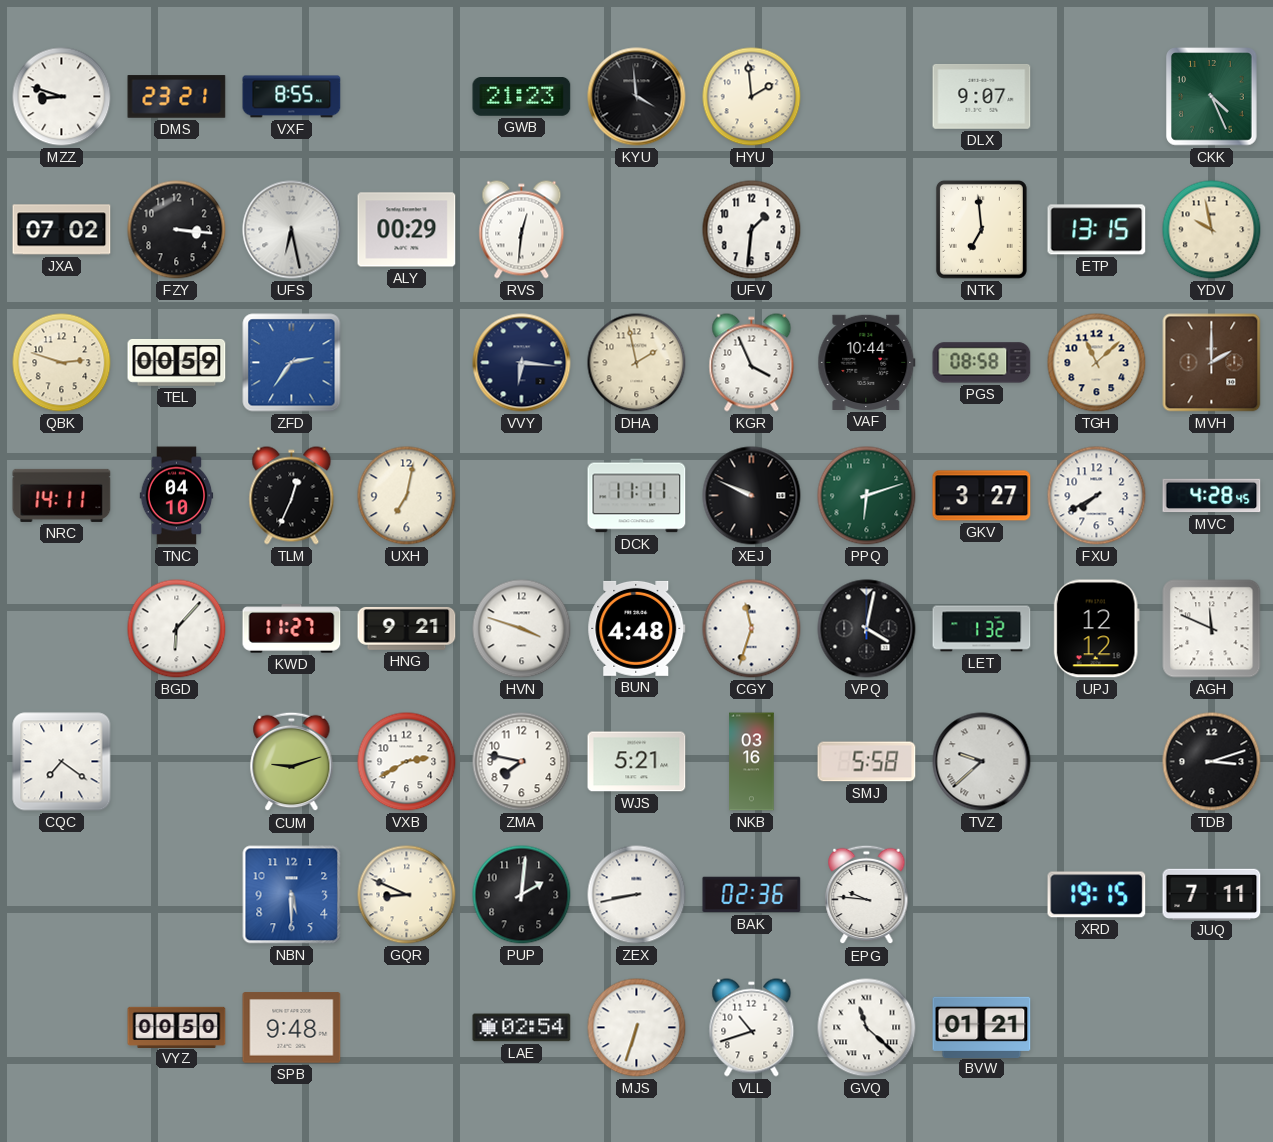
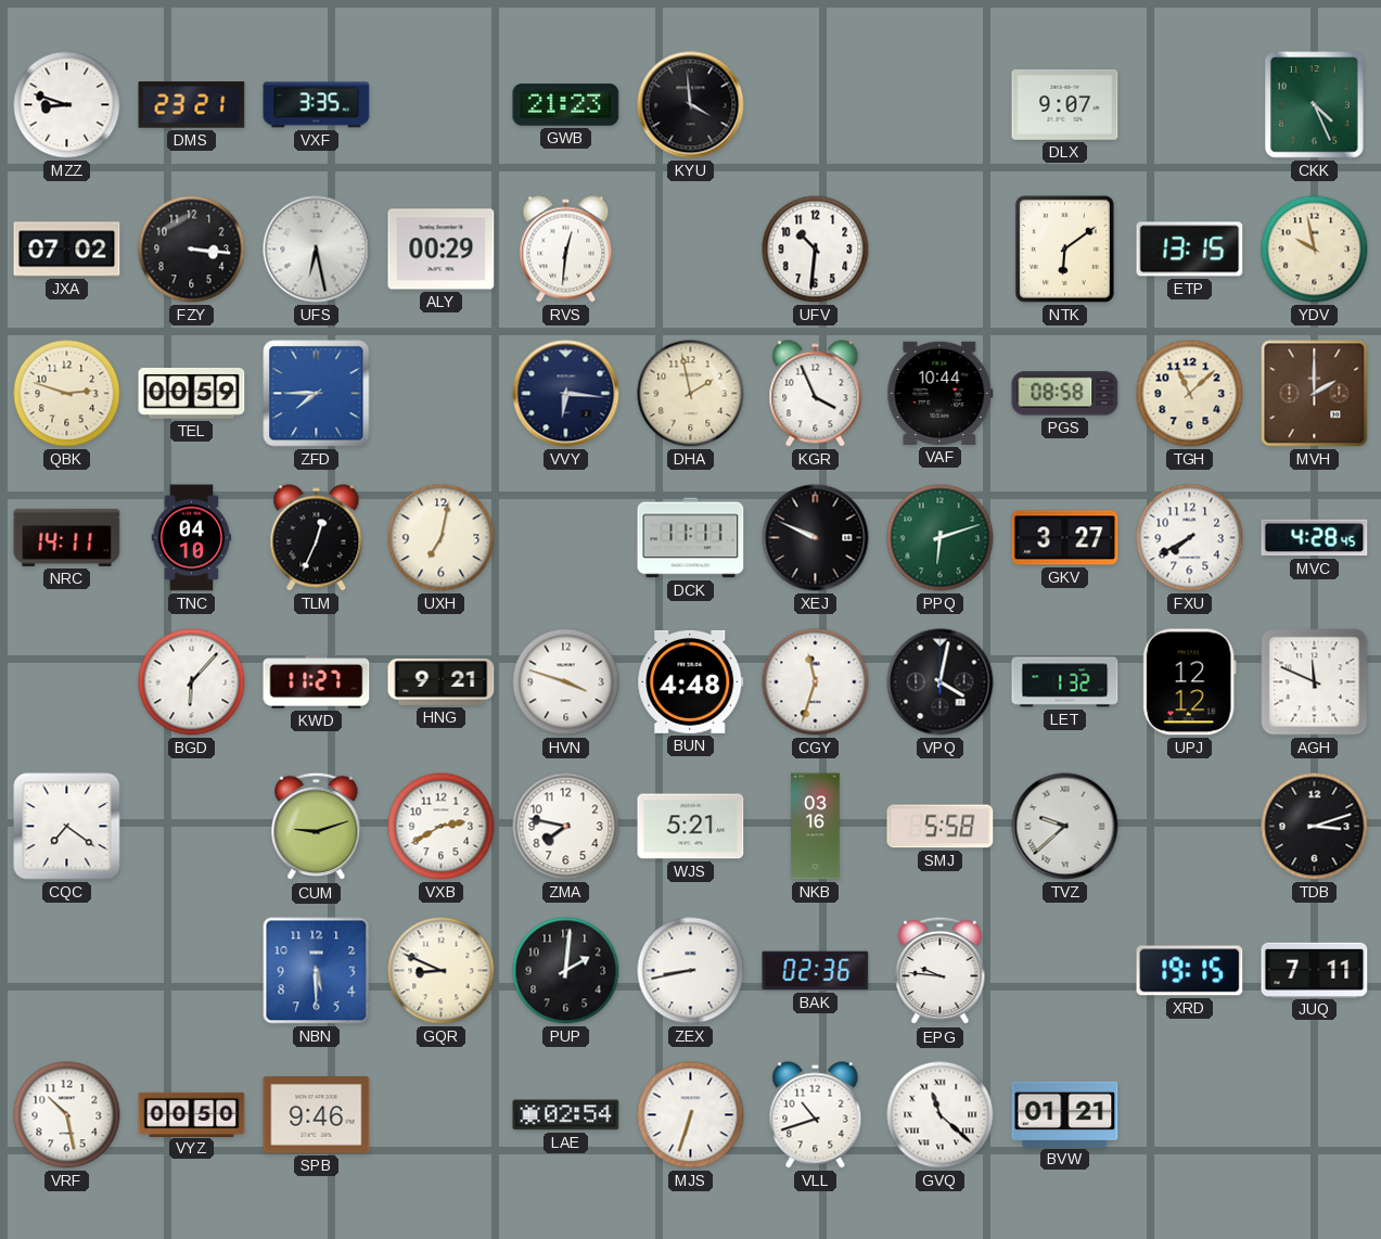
VXF: 8:55 -> 3:35 (317, 105)
HYU: 1:59 -> none (752, 97)
UFV: 1:31 -> 10:31 (816, 250)
NTK: 6:59 -> 6:09 (1064, 248)
ZFD: 2:36 -> 7:45 (317, 394)
VRF: none -> 10:28 (67, 1115)
SPB: 9:48 -> 9:46 (317, 1115)
